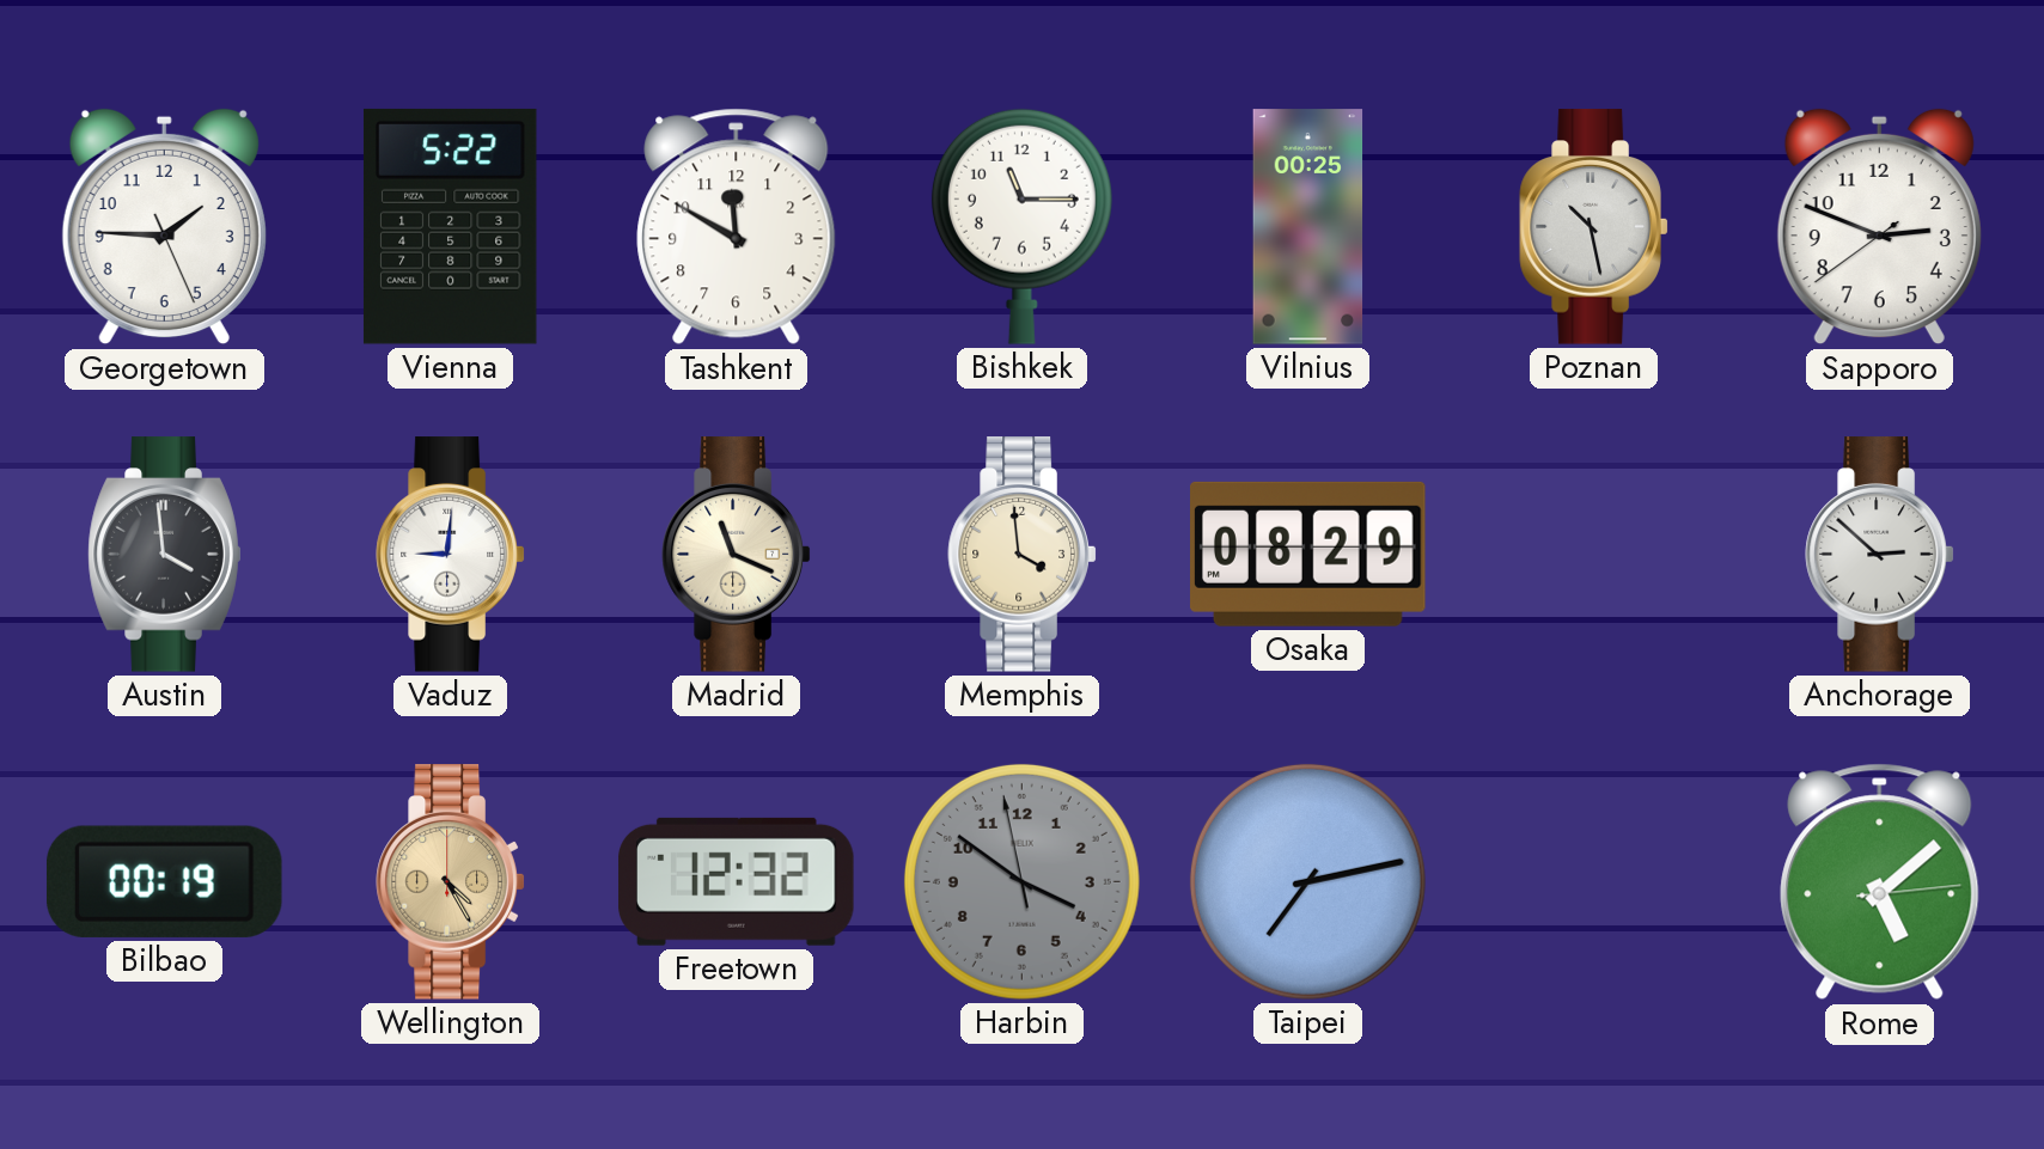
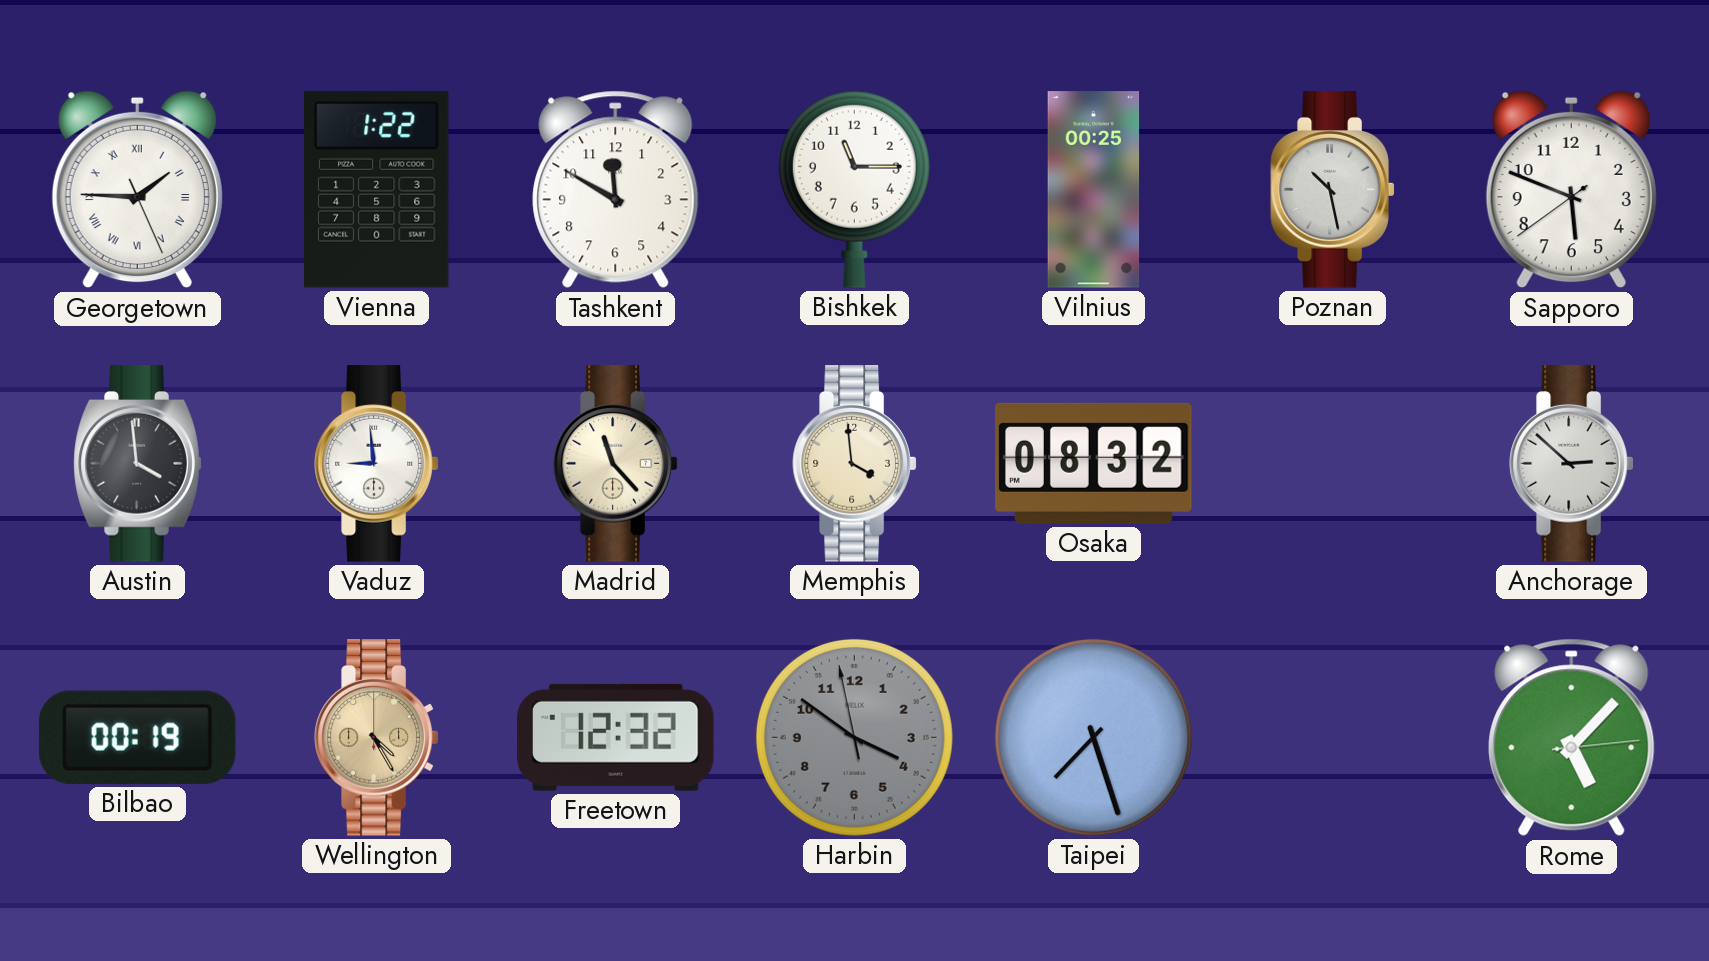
Georgetown numerals: Arabic -> Roman (137, 190)
Vienna: 5:22 -> 1:22 (376, 189)
Sapporo: 2:48 -> 5:48 (1571, 190)
Vaduz: 9:01 -> 8:59 (377, 464)
Madrid: 11:19 -> 11:23 (616, 464)
Osaka: 08:29 -> 08:32 (1094, 463)
Taipei: 7:13 -> 7:27 (1093, 737)
Rome: 5:08 -> 5:07 (1572, 738)
